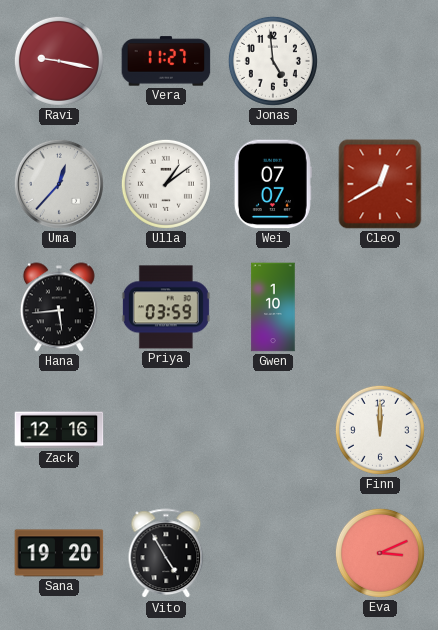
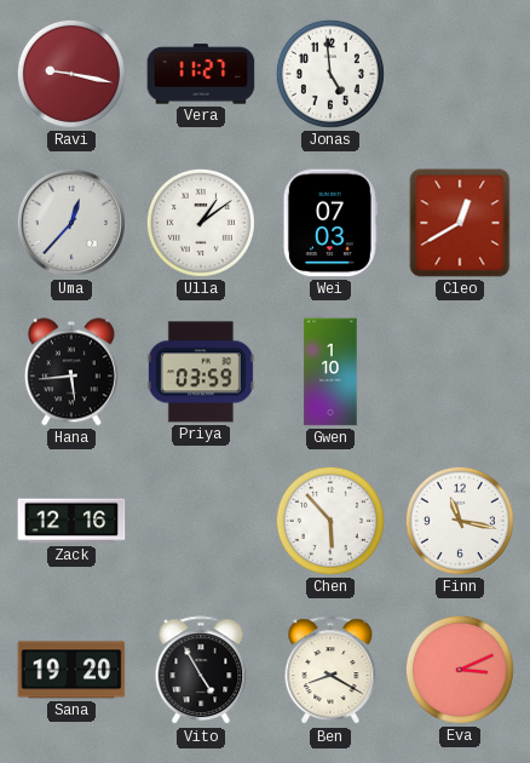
Wei: 07:07 -> 07:03 (330, 223)
Chen: none -> 5:53 (330, 521)
Finn: 12:00 -> 11:17 (460, 521)
Ben: none -> 8:20 (330, 671)
